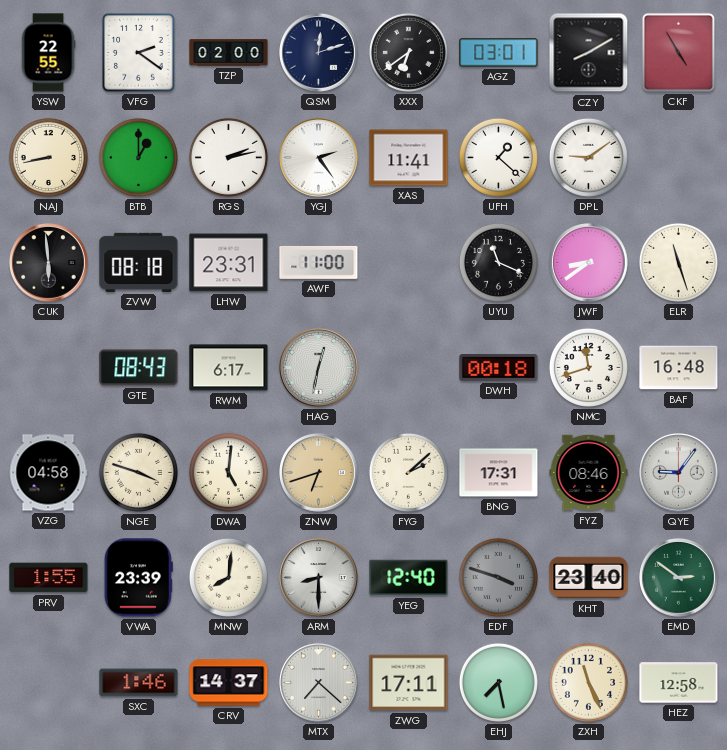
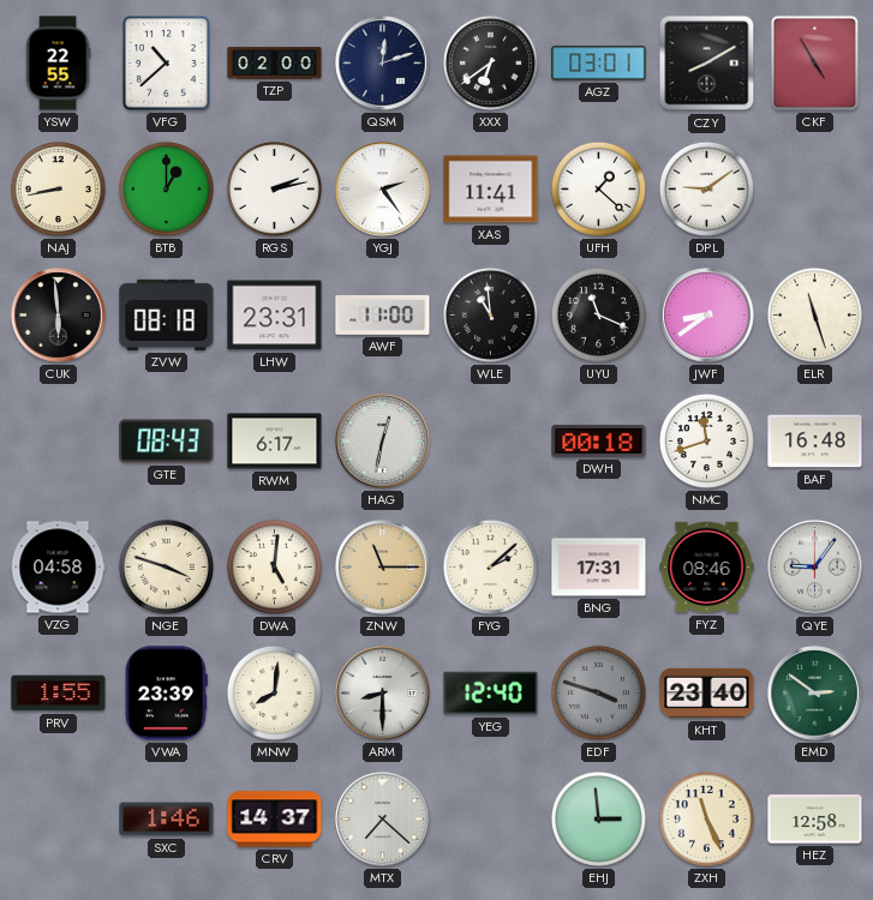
VFG: 2:21 -> 10:38 (167, 64)
WLE: none -> 10:59 (490, 314)
ZNW: 6:42 -> 11:15 (383, 568)
ZWG: 17:11 -> none (409, 683)
EHJ: 7:28 -> 2:59 (598, 818)
